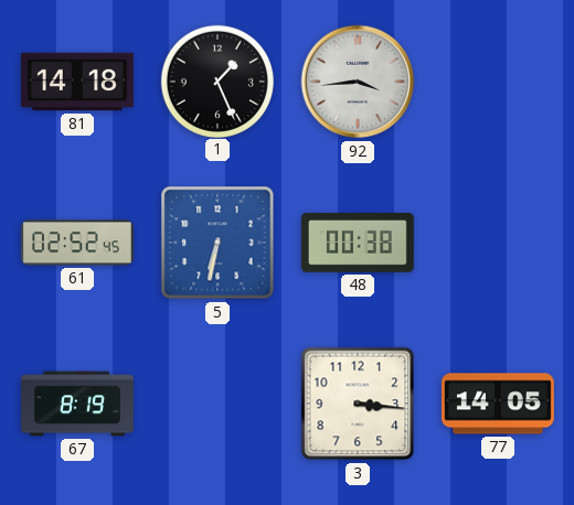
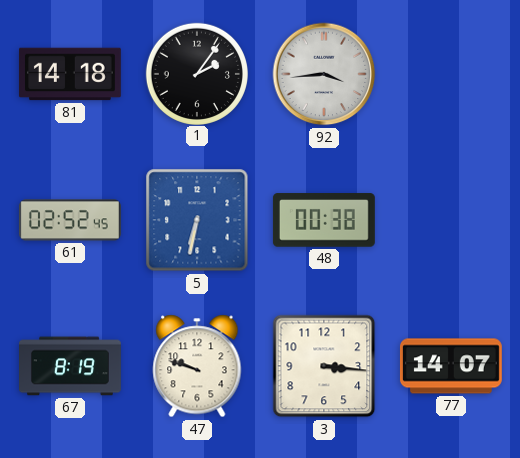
1: 1:26 -> 2:06 (196, 73)
47: none -> 9:48 (197, 366)
77: 14:05 -> 14:07 (451, 366)
